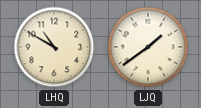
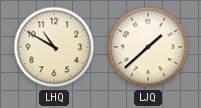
LJQ: 1:39 -> 1:38 (148, 47)
